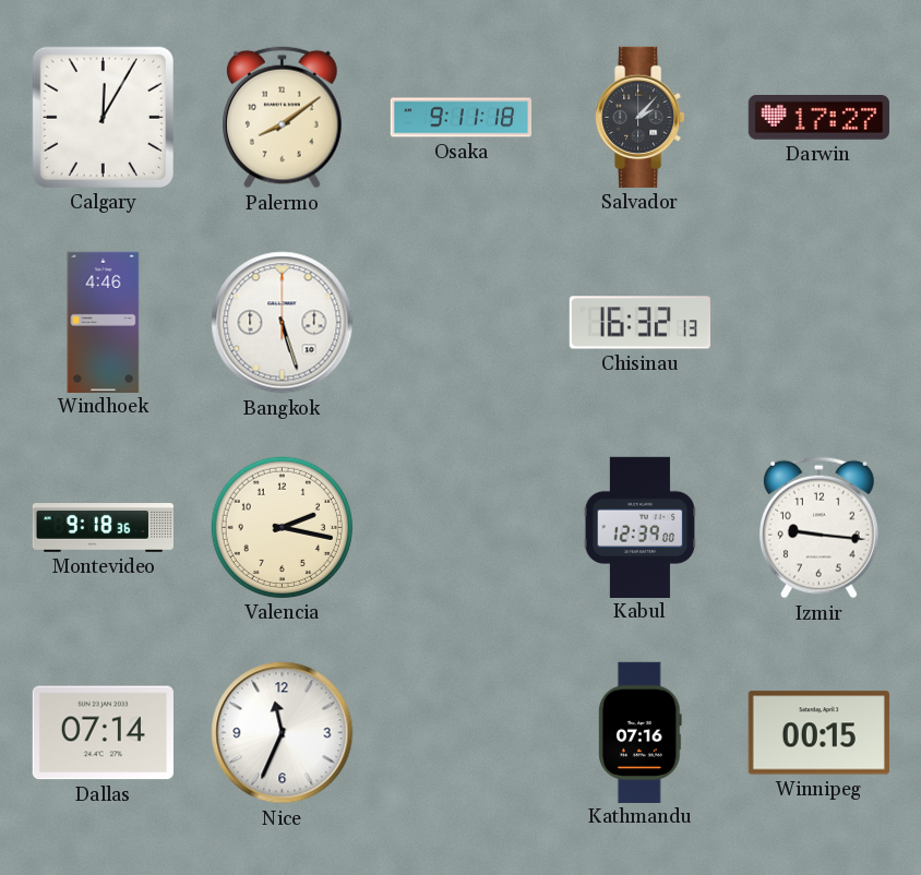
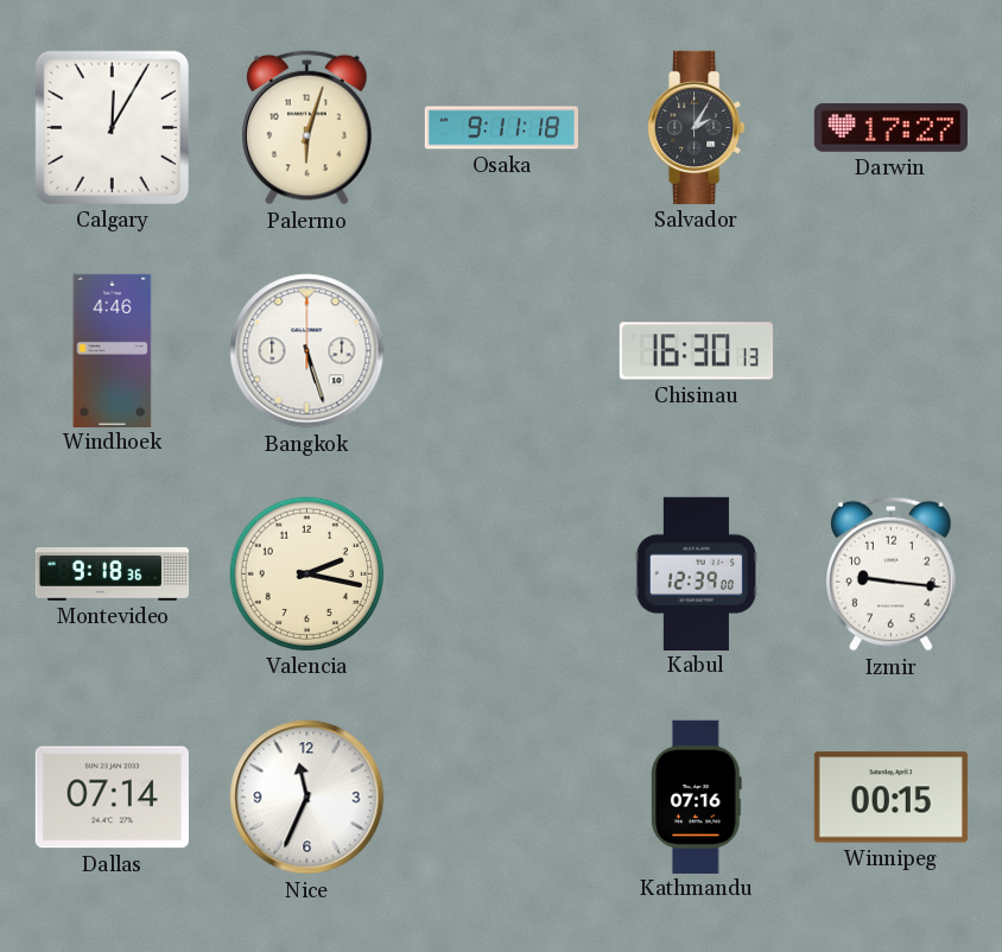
Palermo: 8:09 -> 6:03 (307, 127)
Salvador: 2:07 -> 2:05 (697, 127)
Chisinau: 16:32 -> 16:30 (696, 351)
